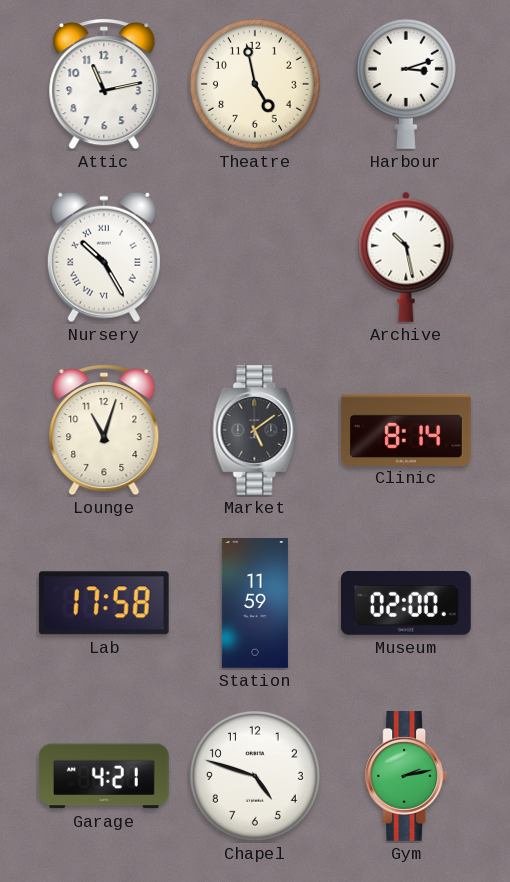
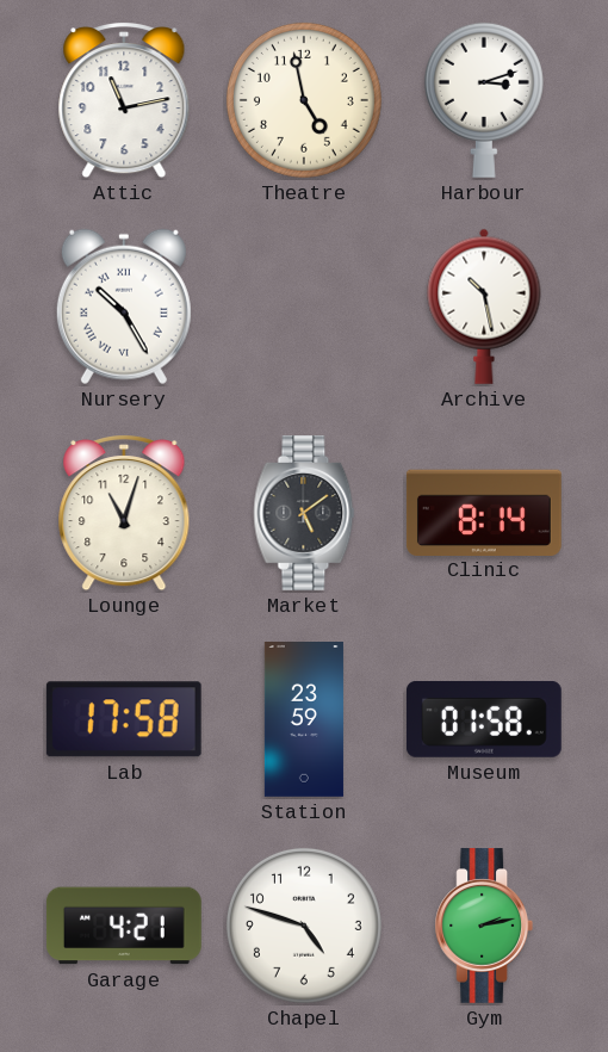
Station: 11:59 -> 23:59 (304, 720)
Museum: 02:00 -> 01:58 (484, 719)
